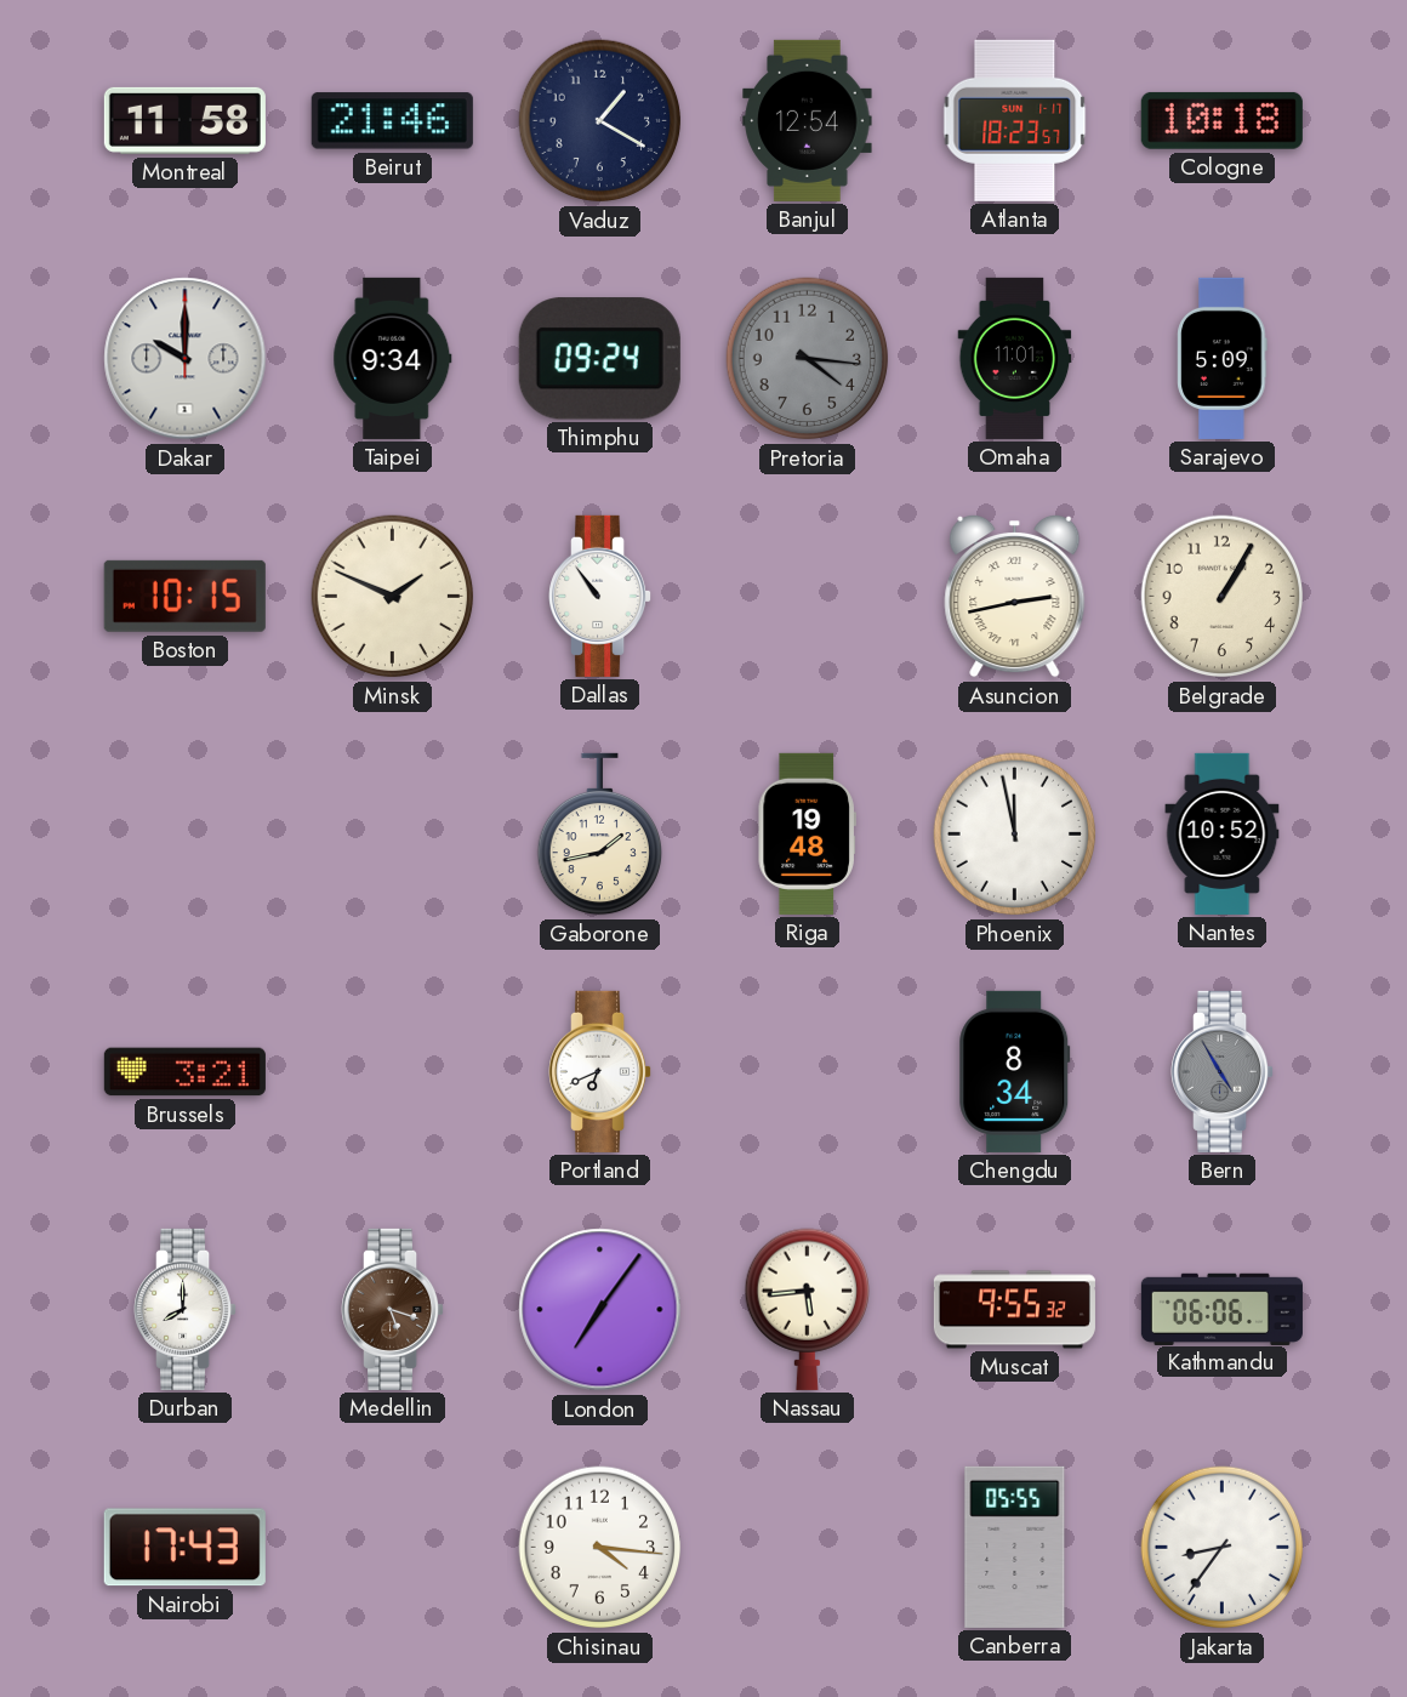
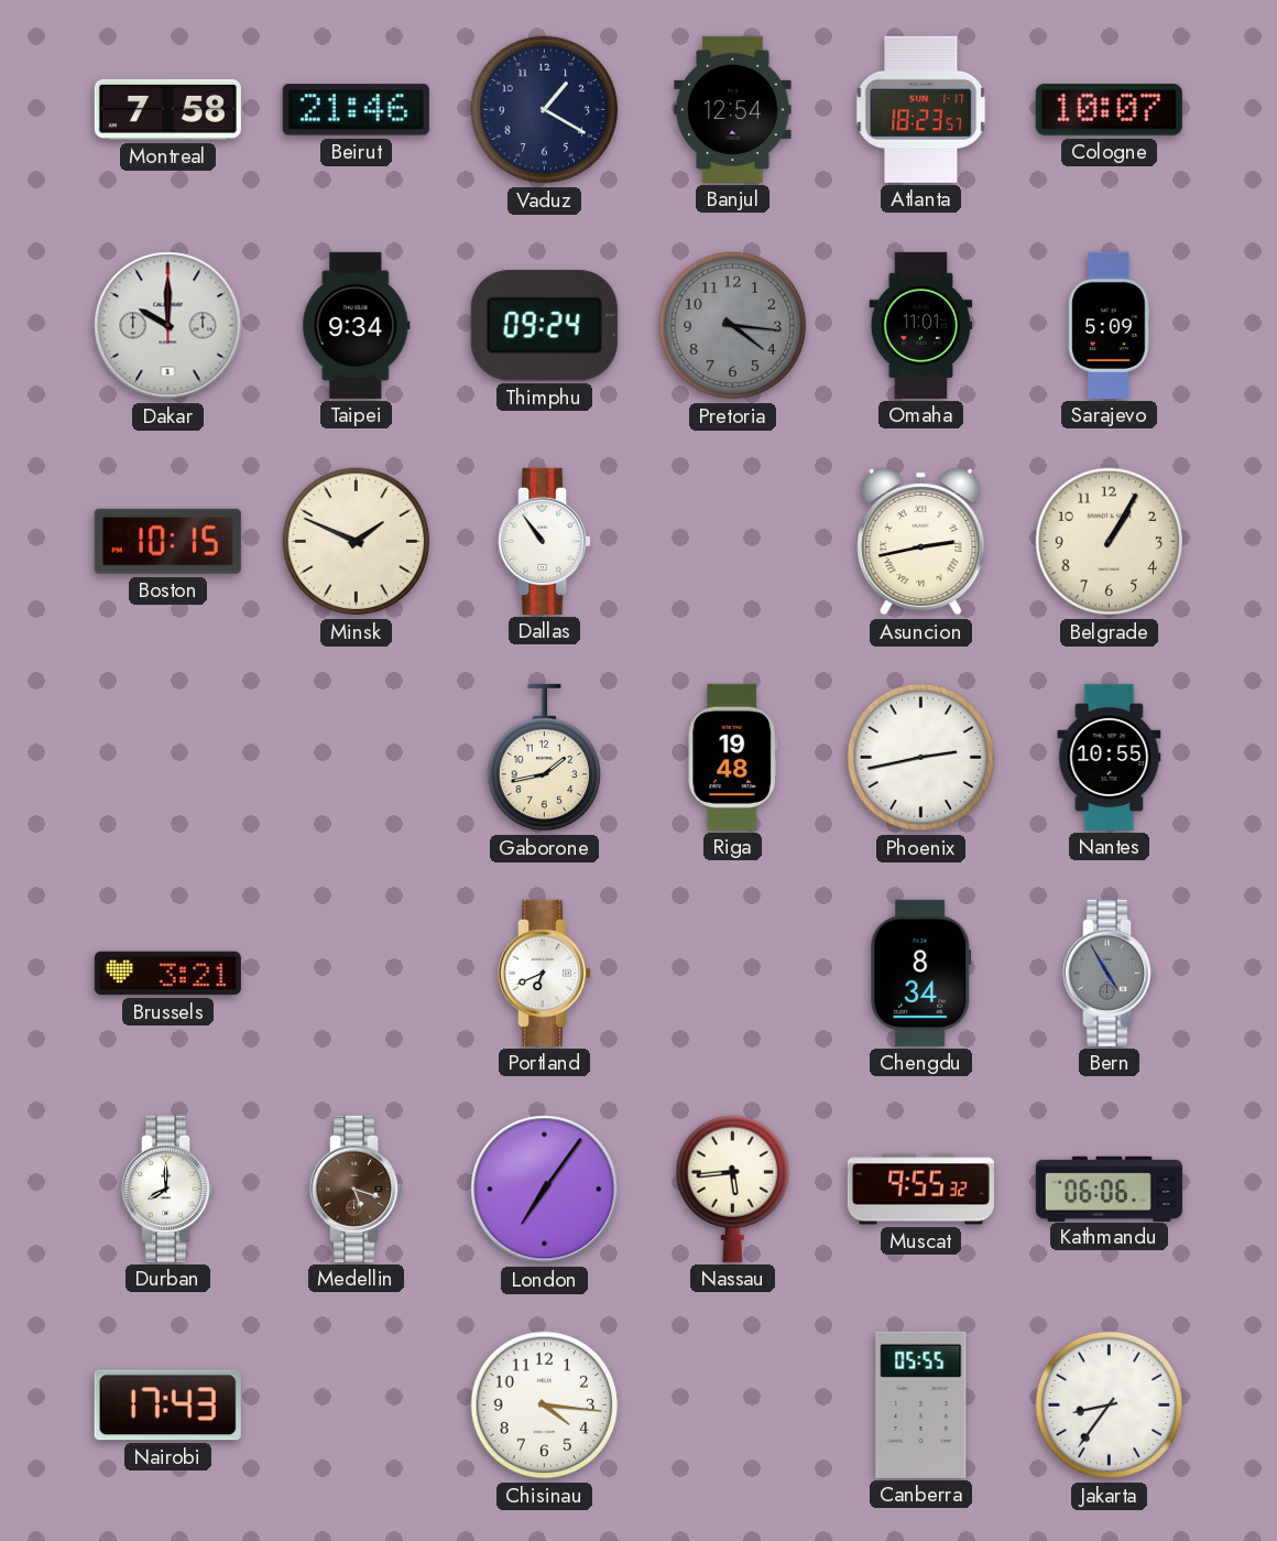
Montreal: 11:58 -> 7:58 (167, 109)
Cologne: 10:18 -> 10:07 (1109, 109)
Phoenix: 11:58 -> 2:43 (921, 758)
Nantes: 10:52 -> 10:55 (1110, 757)
